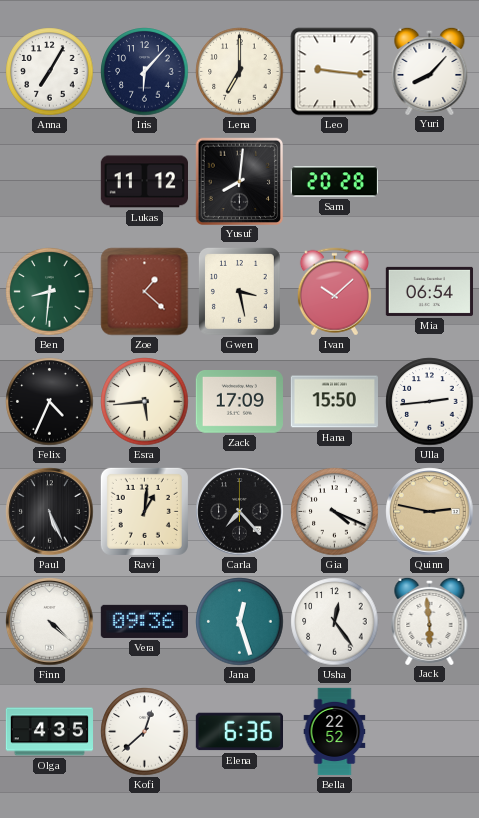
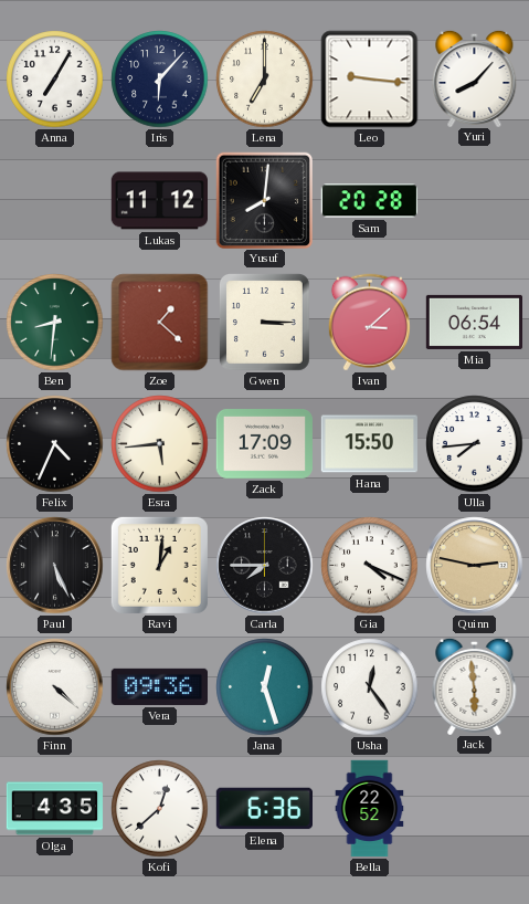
Gwen: 3:28 -> 3:15 (264, 323)
Ivan: 10:08 -> 3:08 (369, 323)
Ulla: 2:44 -> 7:44 (475, 444)
Carla: 7:23 -> 7:45 (265, 566)
